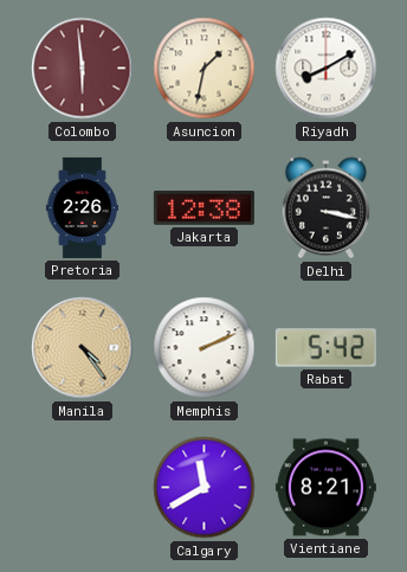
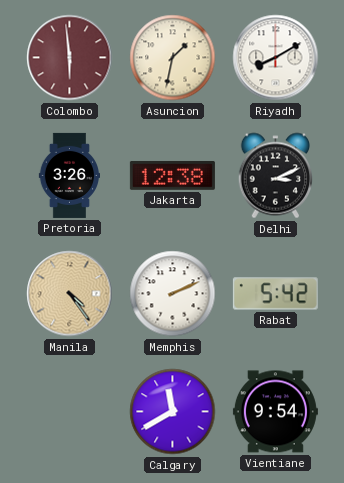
Pretoria: 2:26 -> 3:26 (69, 175)
Delhi: 3:17 -> 3:11 (275, 176)
Vientiane: 8:21 -> 9:54 (275, 412)
